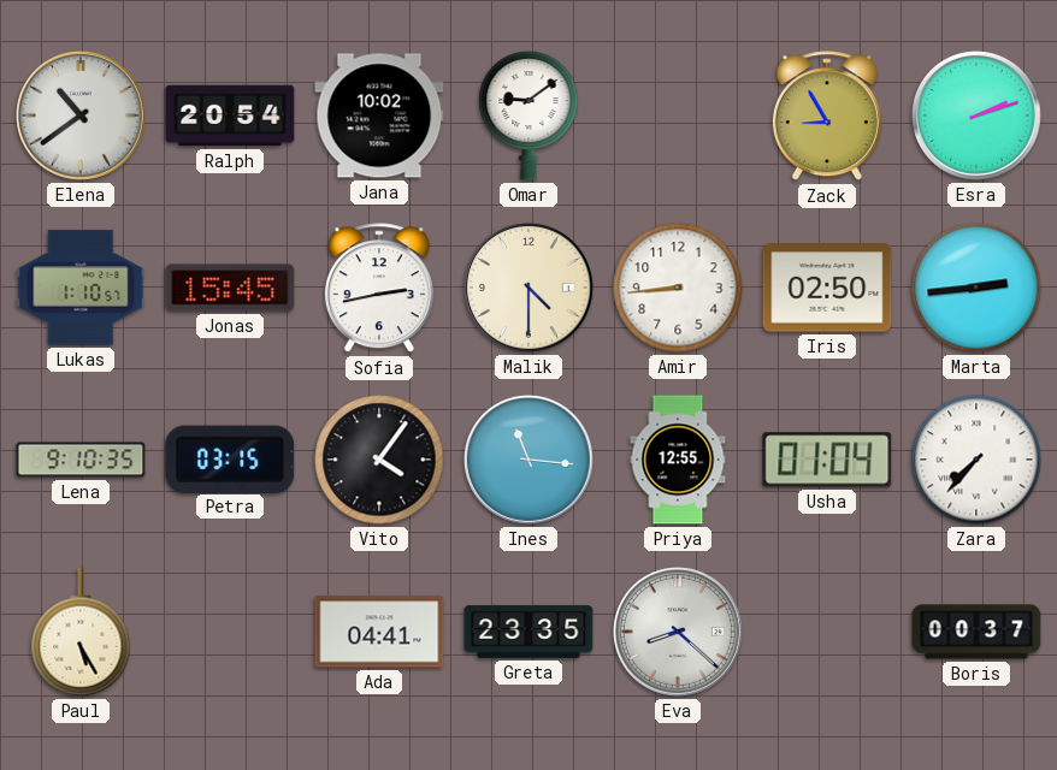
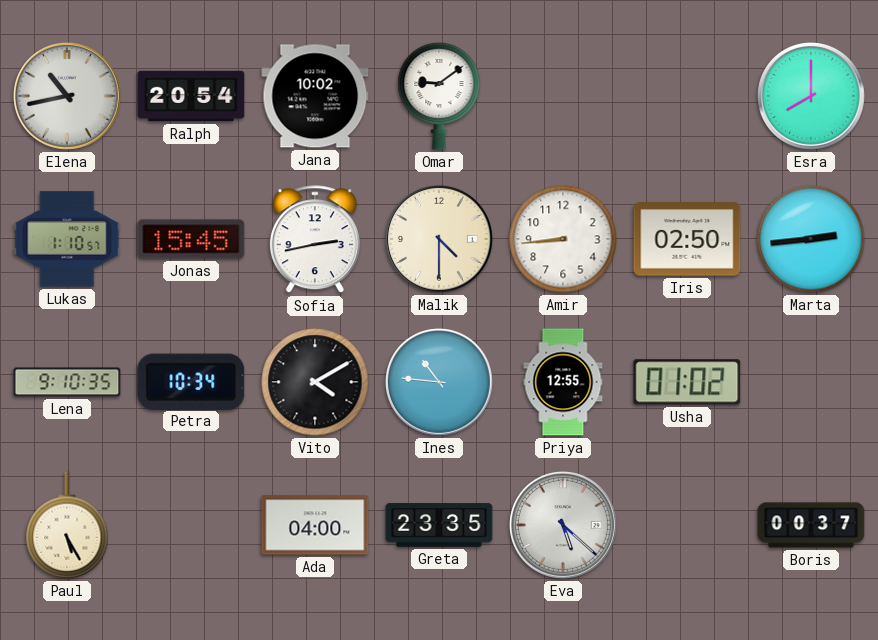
Elena: 10:39 -> 10:43 (67, 96)
Zack: 8:55 -> none (827, 117)
Esra: 2:12 -> 8:00 (811, 96)
Petra: 03:15 -> 10:34 (191, 381)
Vito: 4:06 -> 4:10 (315, 382)
Ines: 11:16 -> 10:46 (439, 382)
Usha: 01:04 -> 01:02 (687, 382)
Zara: 7:37 -> none (976, 460)
Ada: 04:41 -> 04:00 (315, 525)
Eva: 8:22 -> 5:22 (563, 525)
